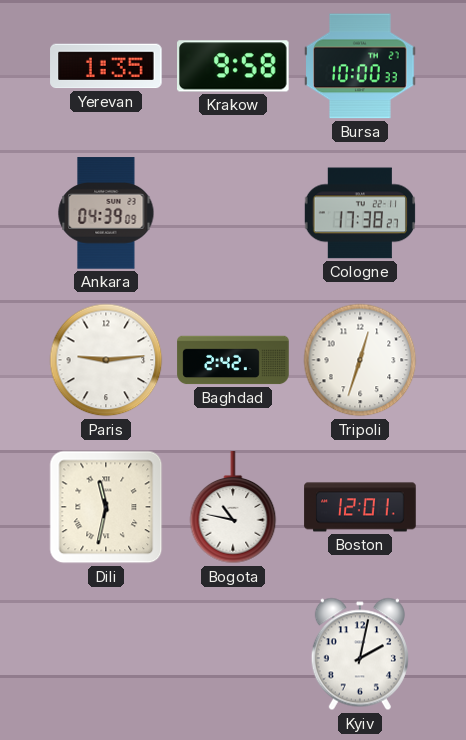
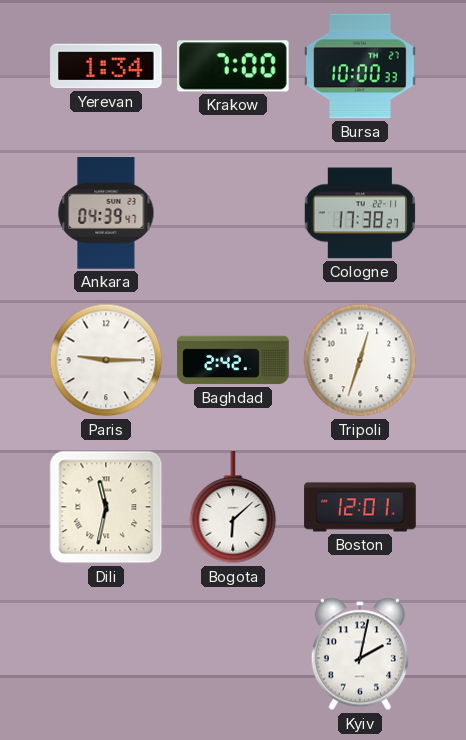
Yerevan: 1:35 -> 1:34 (106, 66)
Krakow: 9:58 -> 7:00 (234, 66)
Ankara: 04:39:09 -> 04:39:47 (106, 213)
Paris: 9:14 -> 9:15 (106, 360)
Bogota: 10:47 -> 6:08 (233, 508)
